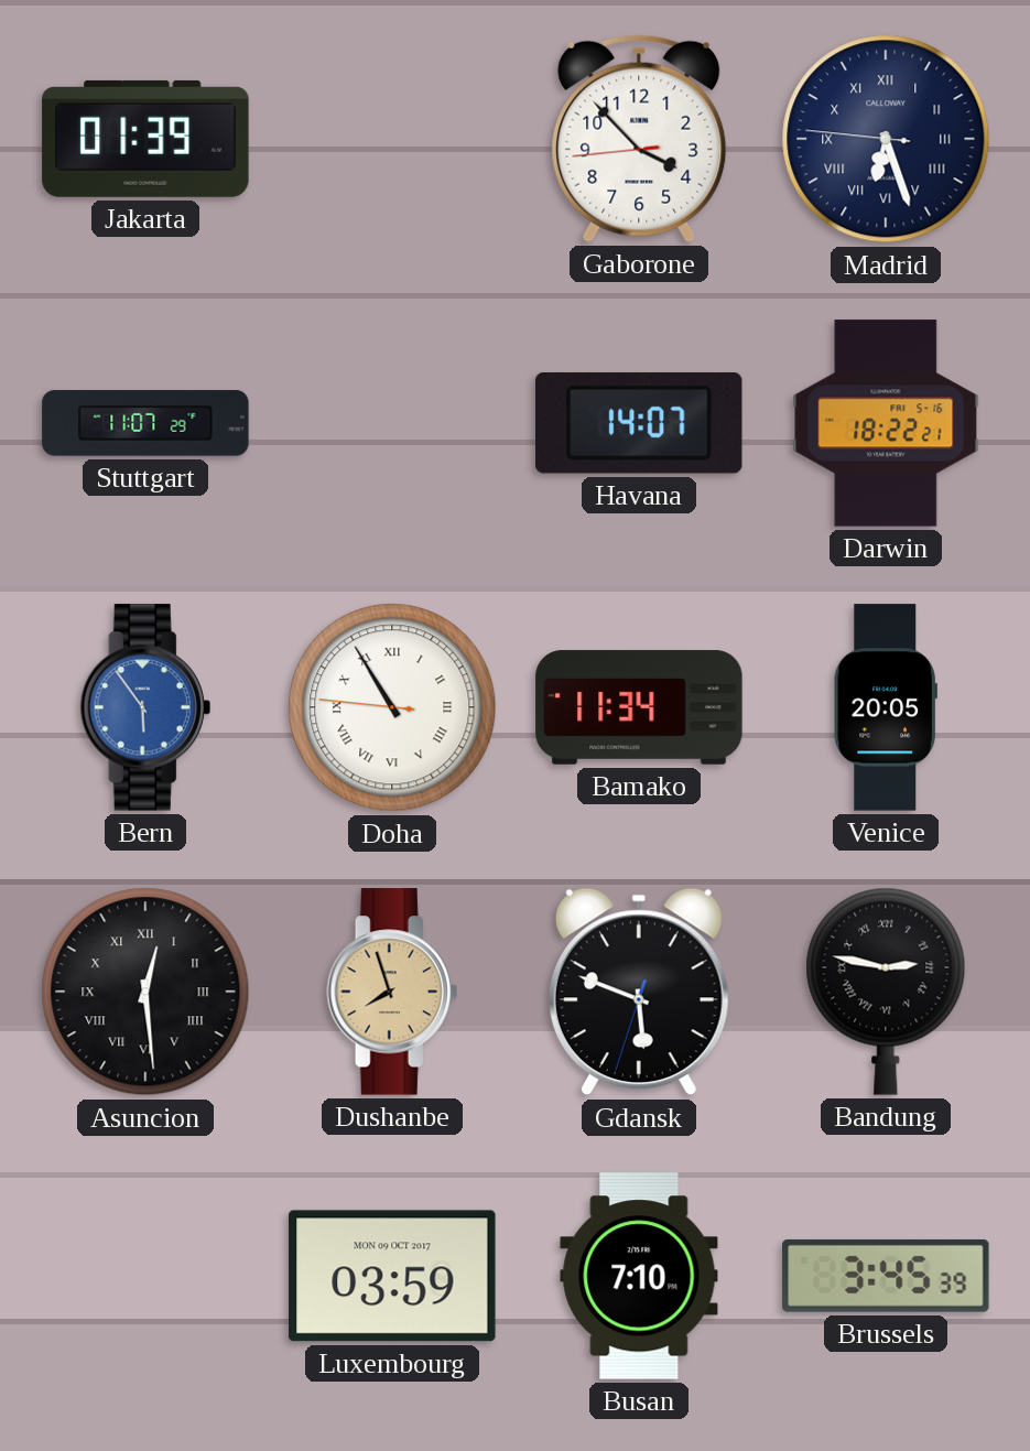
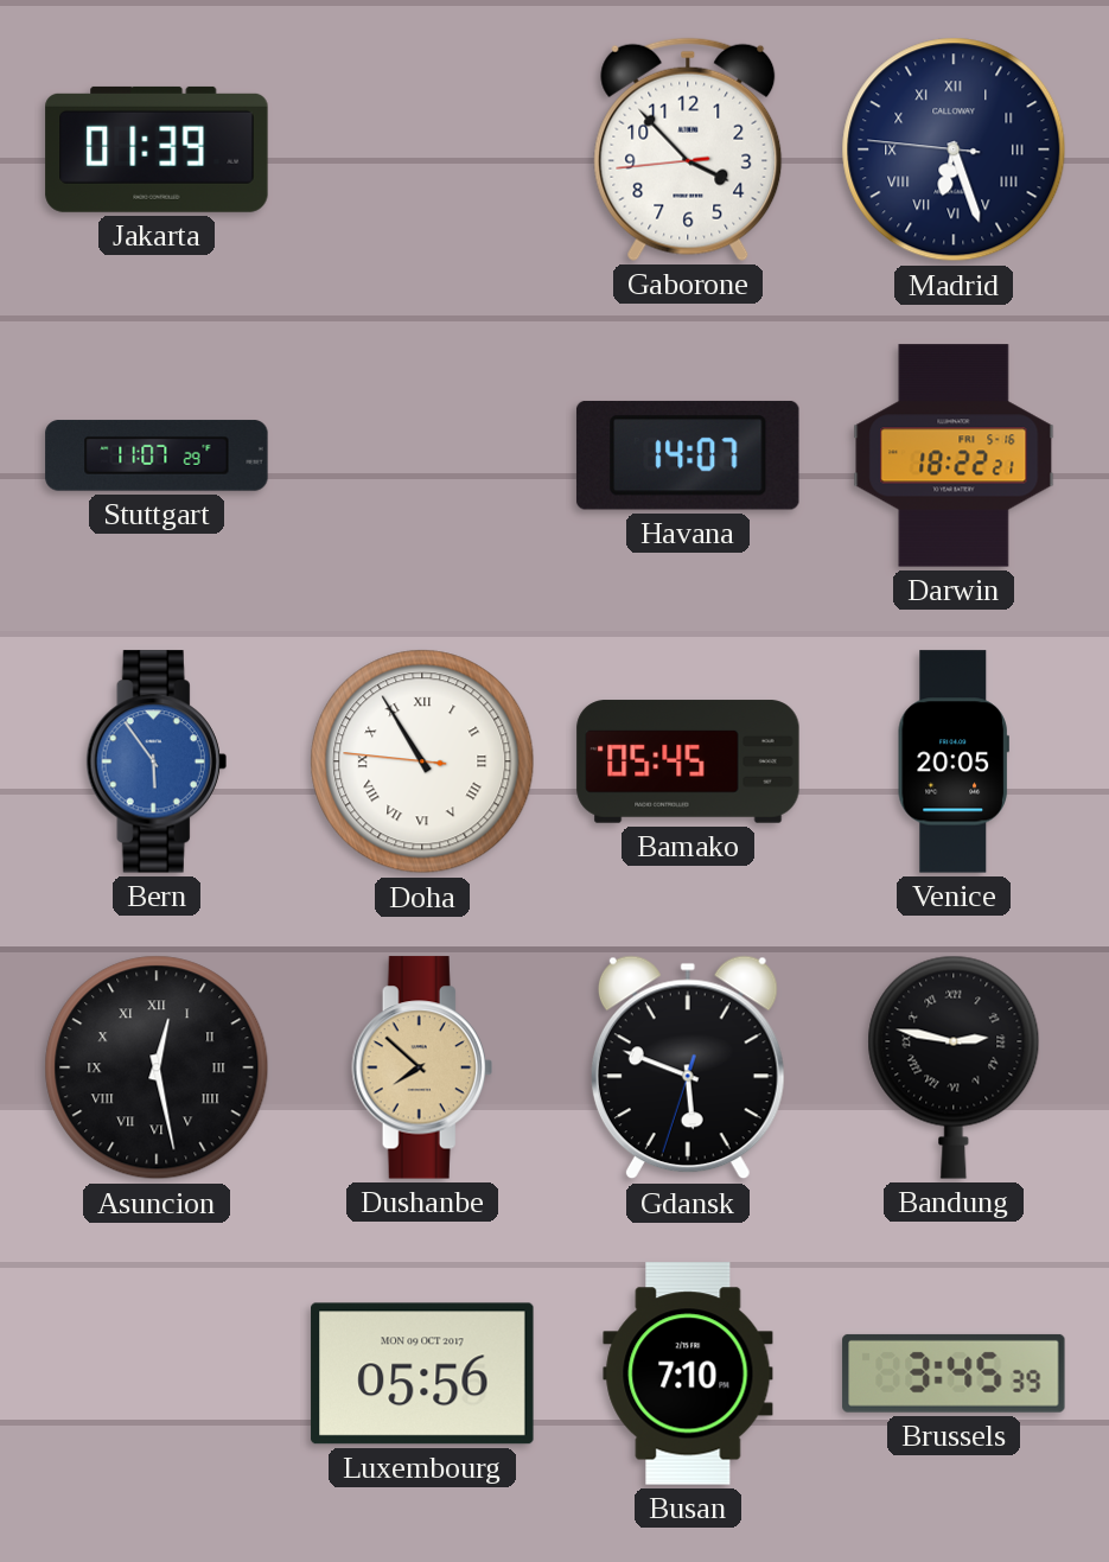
Bamako: 11:34 -> 05:45 (688, 761)
Asuncion: 12:29 -> 12:28 (157, 1067)
Dushanbe: 7:57 -> 7:52 (422, 1067)
Luxembourg: 03:59 -> 05:56 (422, 1373)
